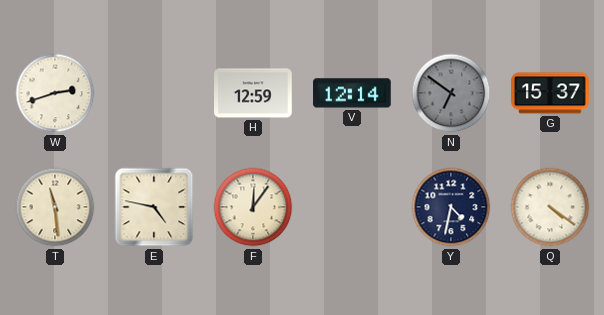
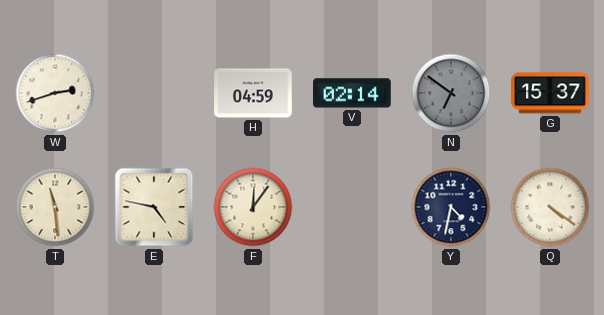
H: 12:59 -> 04:59 (253, 93)
V: 12:14 -> 02:14 (352, 93)
